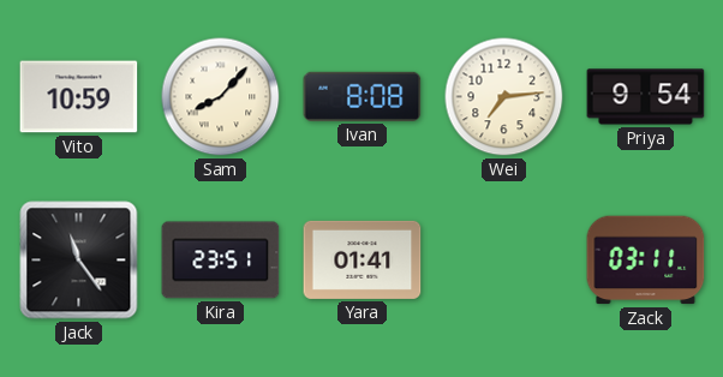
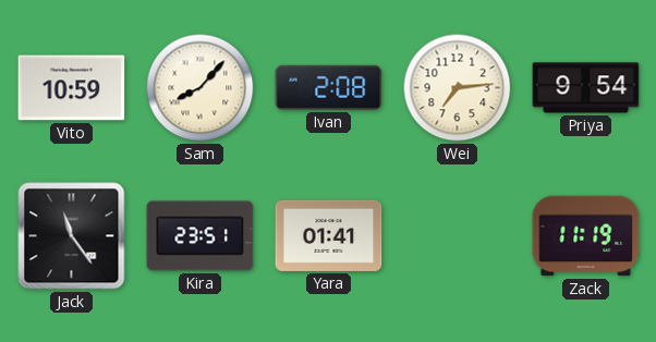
Ivan: 8:08 -> 2:08 (329, 87)
Zack: 03:11 -> 11:19 (586, 236)
